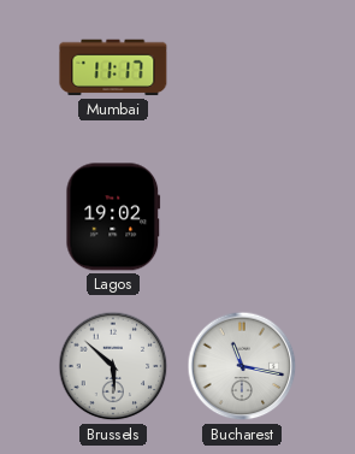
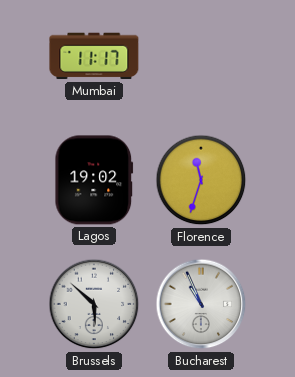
Florence: none -> 11:33 (201, 180)
Bucharest: 11:17 -> 10:56 (201, 304)
